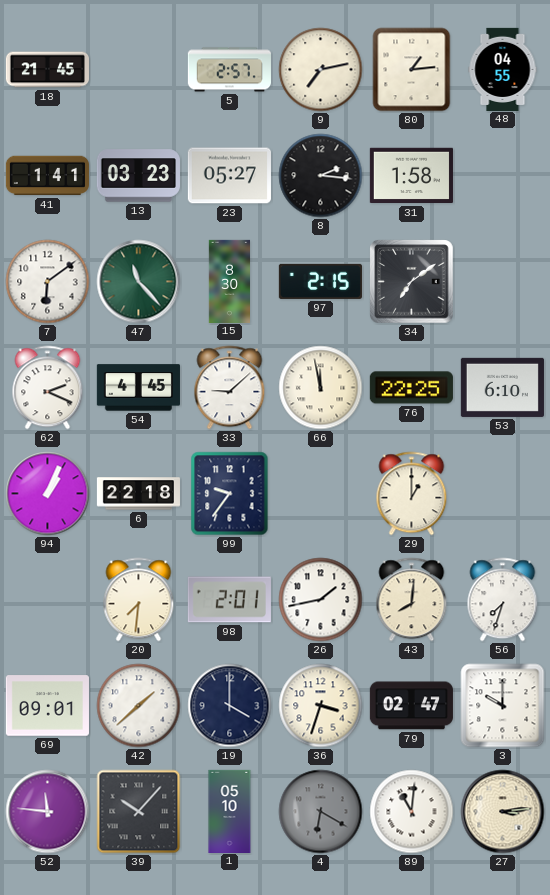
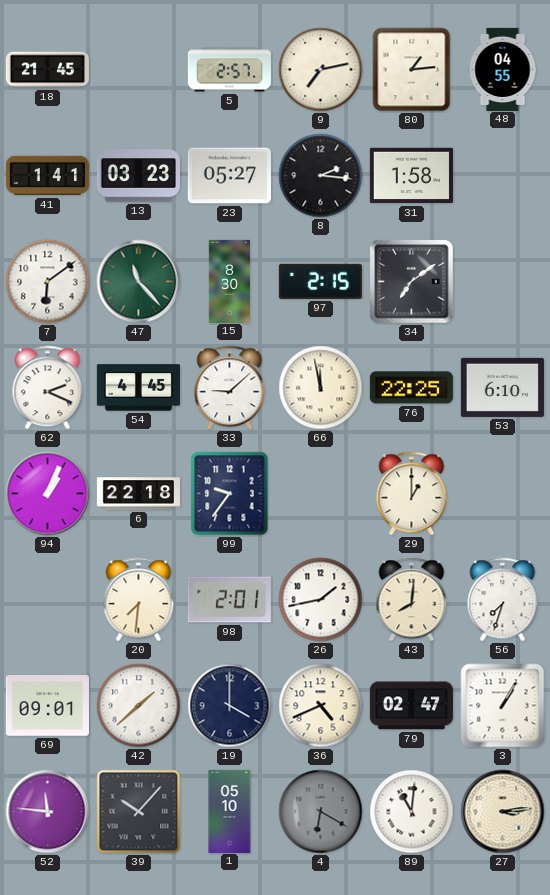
36: 3:33 -> 4:41 (321, 706)
3: 10:00 -> 1:05 (503, 706)
